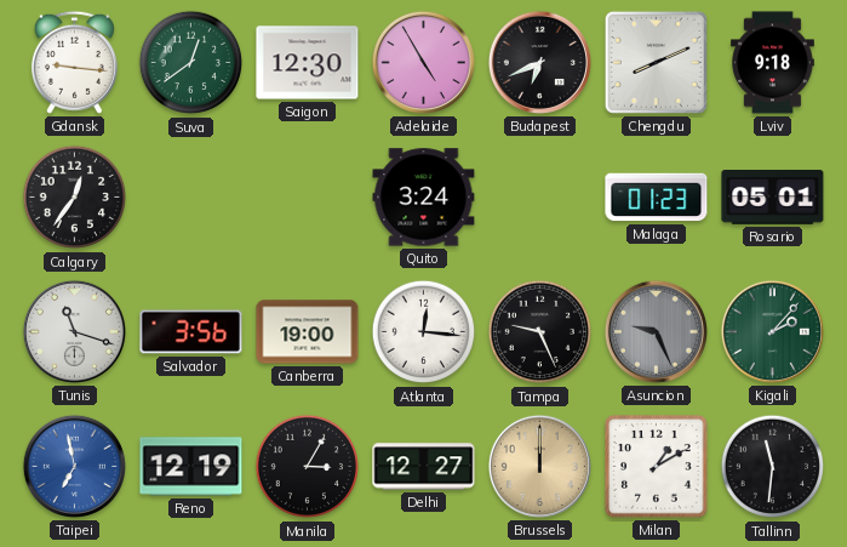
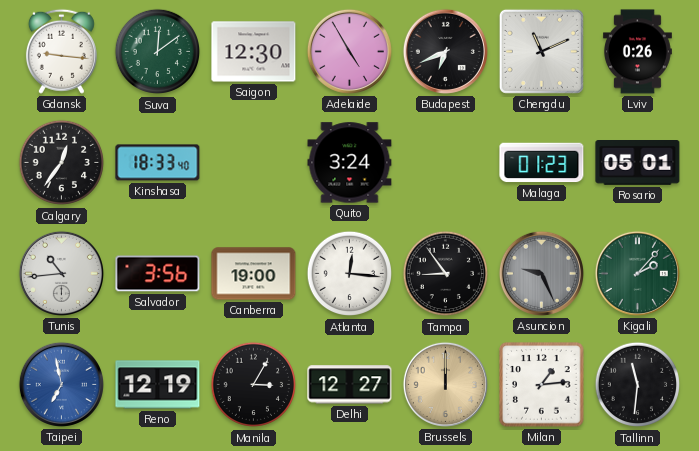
Suva: 12:39 -> 12:09 (158, 52)
Chengdu: 8:11 -> 11:11 (541, 51)
Lviv: 9:18 -> 0:26 (637, 52)
Kinshasa: none -> 18:33 (158, 163)
Tunis: 11:18 -> 10:44 (61, 273)
Tampa: 9:26 -> 8:54 (446, 274)
Milan: 1:10 -> 1:14 (542, 385)
